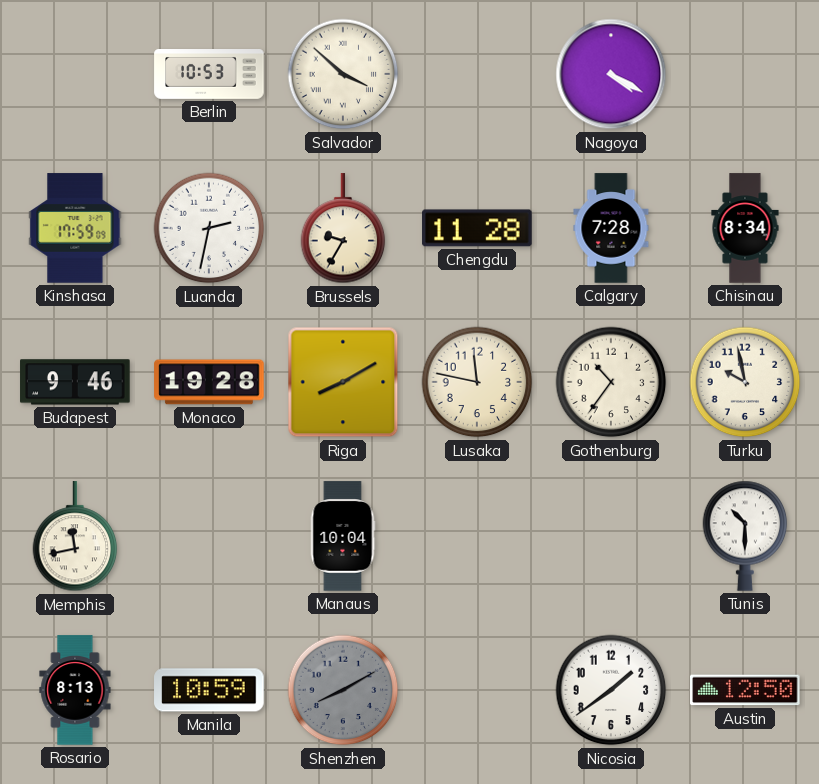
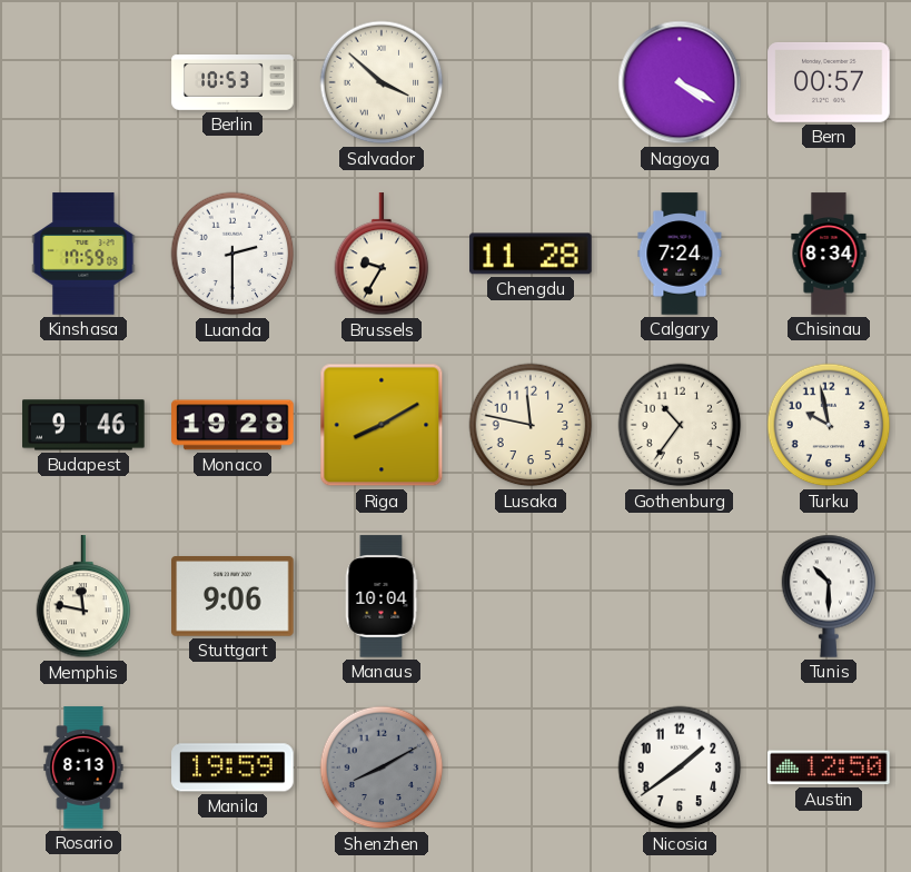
Bern: none -> 00:57 (829, 83)
Luanda: 2:32 -> 2:30 (232, 254)
Calgary: 7:28 -> 7:24 (680, 254)
Memphis: 11:43 -> 11:47 (83, 597)
Stuttgart: none -> 9:06 (232, 596)
Manila: 10:59 -> 19:59 (232, 767)
